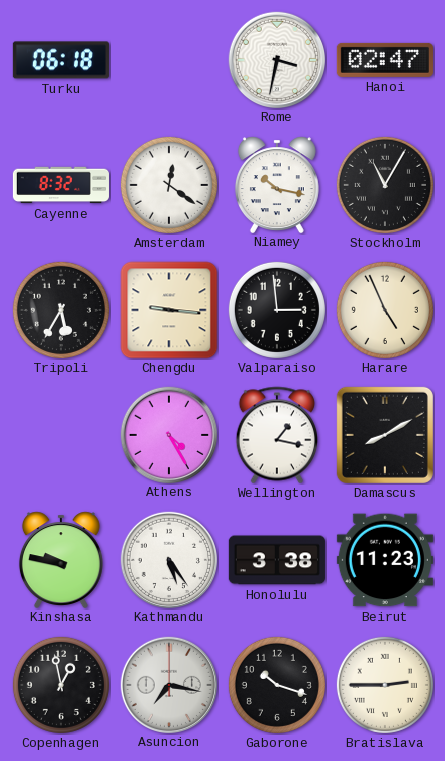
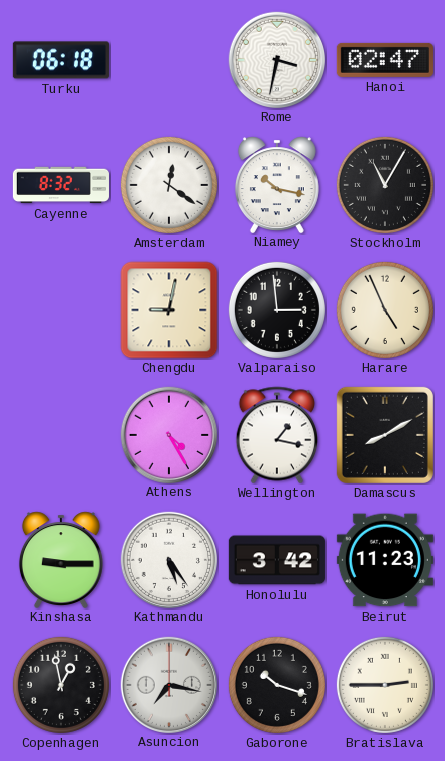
Tripoli: 5:35 -> none (61, 310)
Chengdu: 9:16 -> 9:02 (169, 310)
Kinshasa: 9:47 -> 9:15 (61, 559)
Honolulu: 3:38 -> 3:42 (277, 560)
